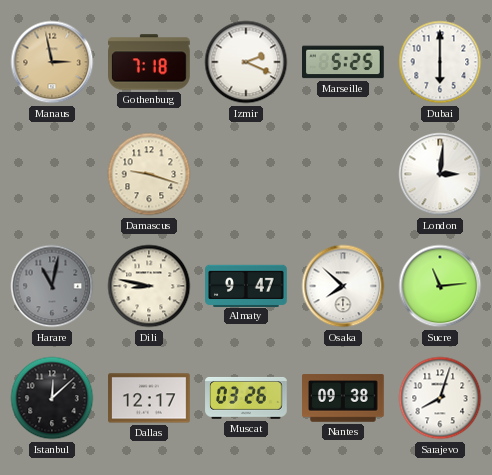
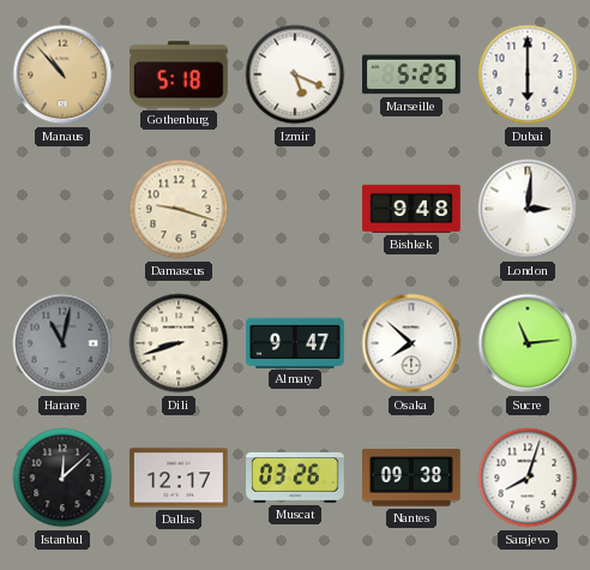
Manaus: 2:58 -> 10:53 (62, 74)
Gothenburg: 7:18 -> 5:18 (179, 74)
Izmir: 2:19 -> 5:19 (295, 74)
Bishkek: none -> 9:48 (411, 209)
Dili: 8:47 -> 8:42 (179, 343)
